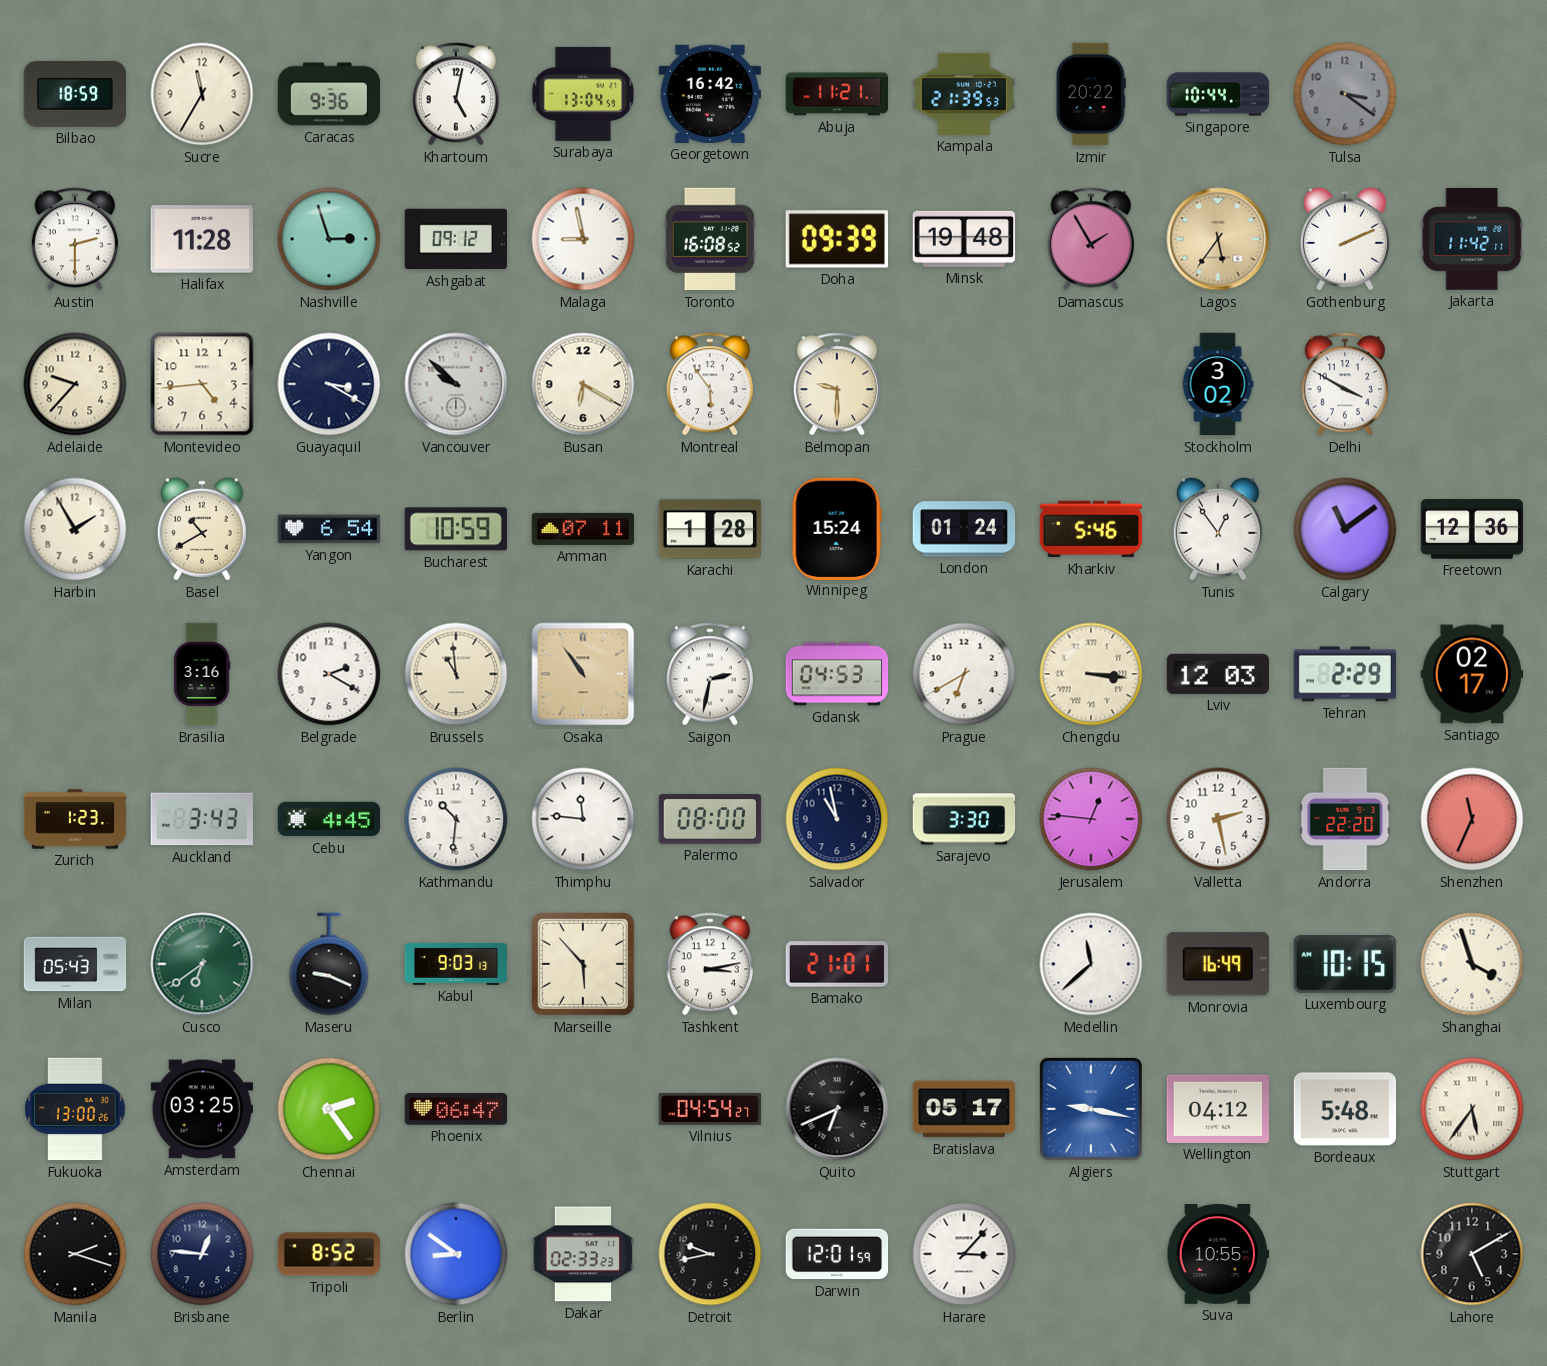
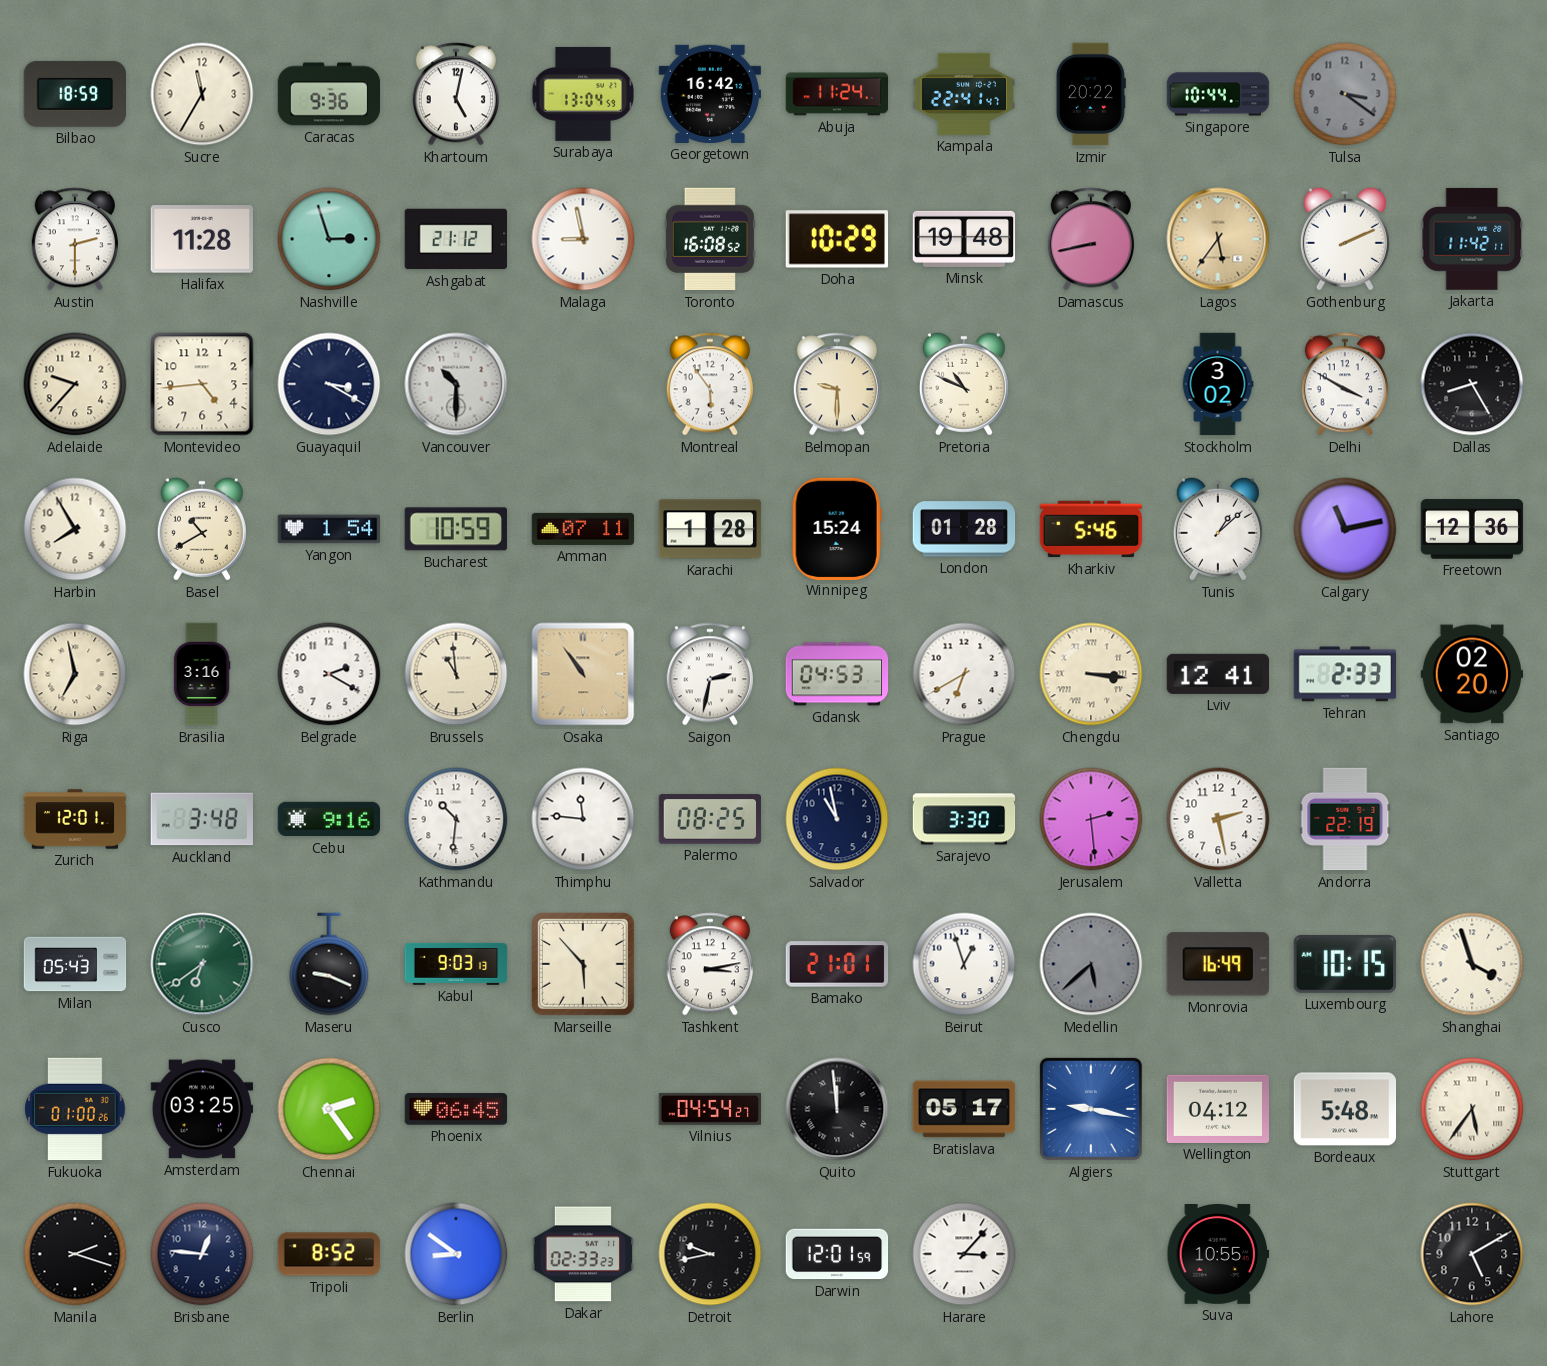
Abuja: 11:21 -> 11:24 (837, 94)
Kampala: 21:39 -> 22:41 (964, 94)
Ashgabat: 09:12 -> 21:12 (455, 239)
Doha: 09:39 -> 10:29 (836, 239)
Damascus: 1:55 -> 8:43 (1091, 239)
Vancouver: 9:52 -> 10:30 (456, 384)
Busan: 6:20 -> none (583, 384)
Pretoria: none -> 10:49 (964, 384)
Dallas: none -> 8:25 (1472, 384)
Harbin: 1:55 -> 7:55 (75, 529)
Yangon: 6:54 -> 1:54 (329, 529)
London: 01:24 -> 01:28 (964, 529)
Tunis: 12:54 -> 1:08 (1218, 529)
Calgary: 11:09 -> 11:13 (1345, 529)
Riga: none -> 6:58 (75, 674)
Lviv: 12:03 -> 12:41 (1217, 674)
Tehran: 2:29 -> 2:33 (1345, 674)
Santiago: 02:17 -> 02:20 (1472, 674)
Zurich: 1:23 -> 12:01 (75, 819)
Auckland: 3:43 -> 3:48 (201, 819)
Cebu: 4:45 -> 9:16 (329, 819)
Palermo: 08:00 -> 08:25 (710, 819)
Jerusalem: 12:46 -> 2:29 (1091, 819)
Andorra: 22:20 -> 22:19 (1345, 819)
Shenzhen: 11:34 -> none (1472, 819)
Beirut: none -> 12:57 (964, 964)
Medellin: 11:38 -> 5:38 (1091, 964)
Medellin dial: white -> grey (1091, 964)
Fukuoka: 13:00 -> 01:00 (75, 1109)
Phoenix: 06:47 -> 06:45 (456, 1109)
Quito: 6:41 -> 11:59 (837, 1109)
